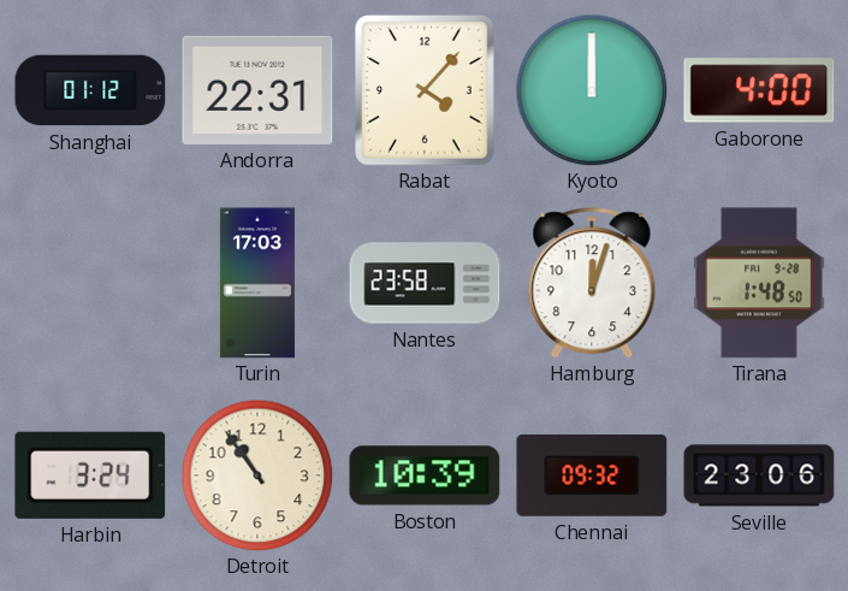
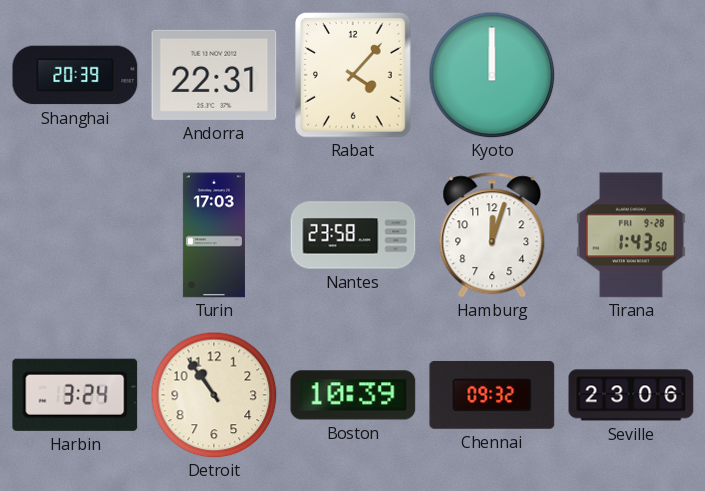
Shanghai: 01:12 -> 20:39 (75, 75)
Gaborone: 4:00 -> none (759, 90)
Tirana: 1:48 -> 1:43 (632, 235)
